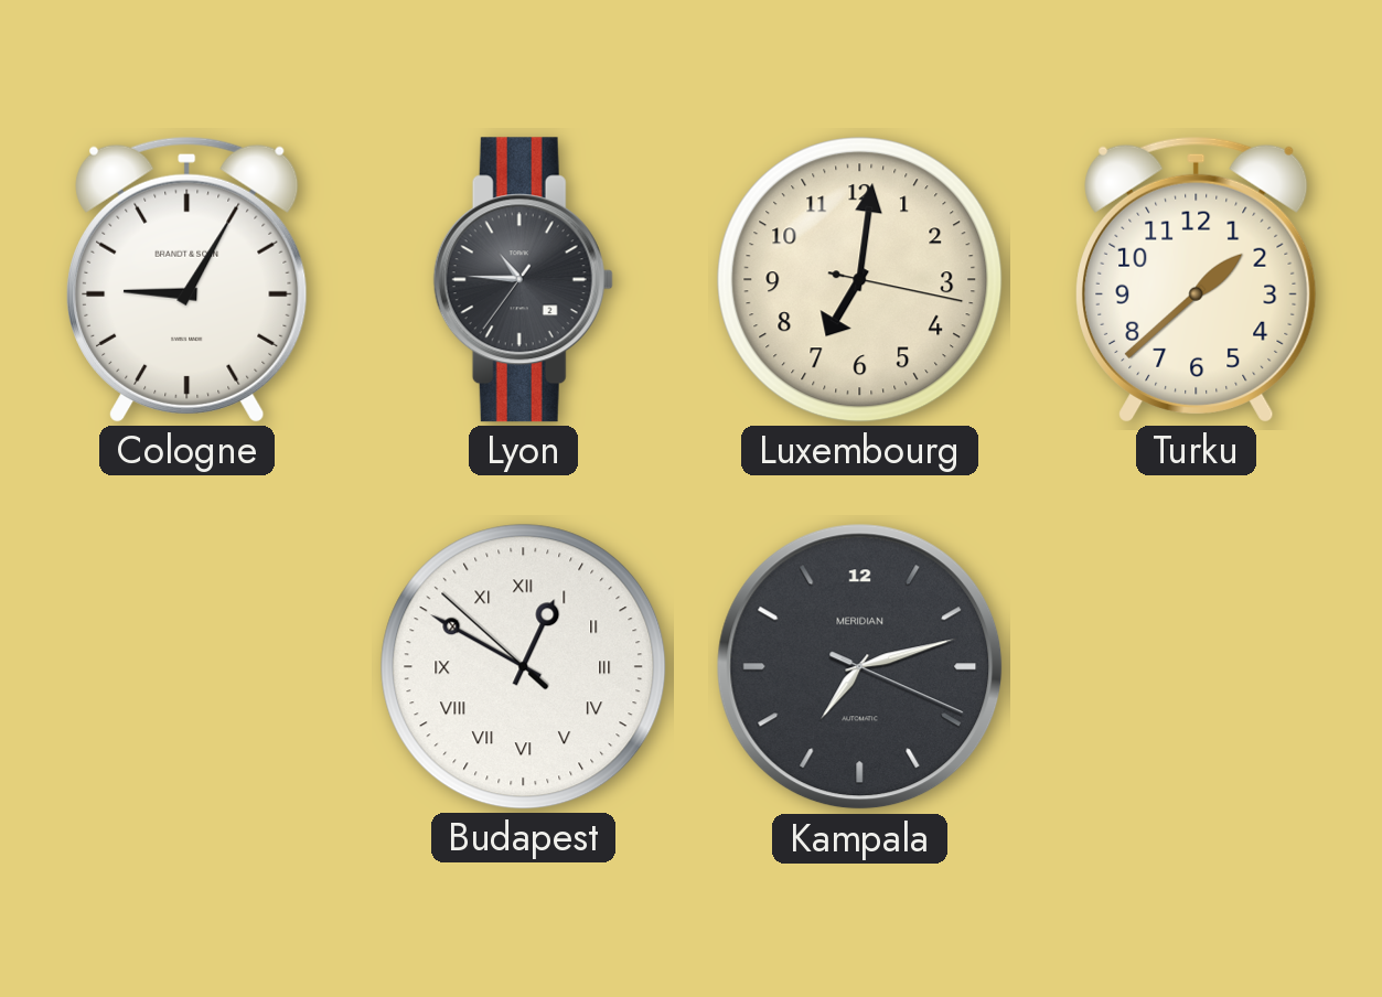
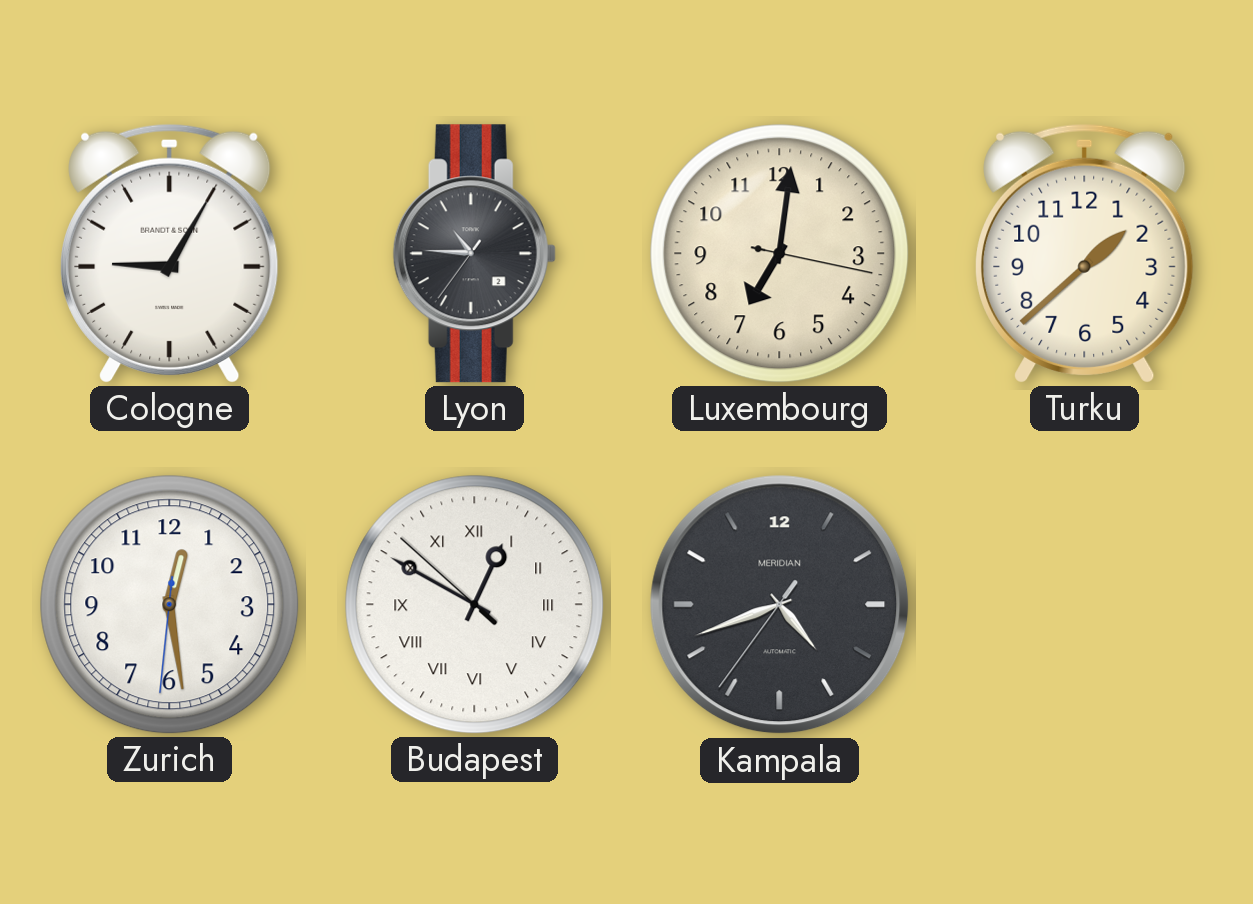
Zurich: none -> 12:28 (170, 605)
Kampala: 7:12 -> 4:41 (780, 605)
